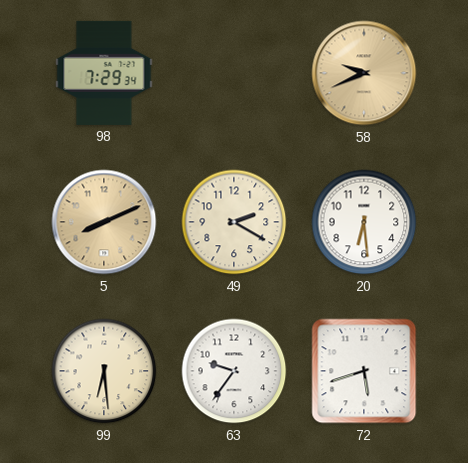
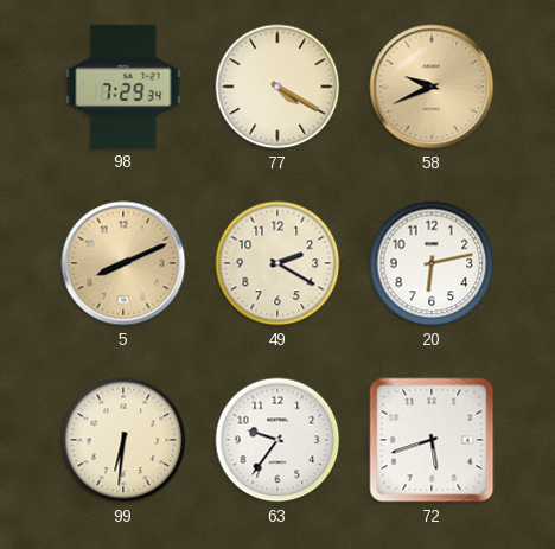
77: none -> 4:20 (277, 87)
20: 6:29 -> 6:13 (432, 263)
99: 6:29 -> 6:31 (123, 440)
